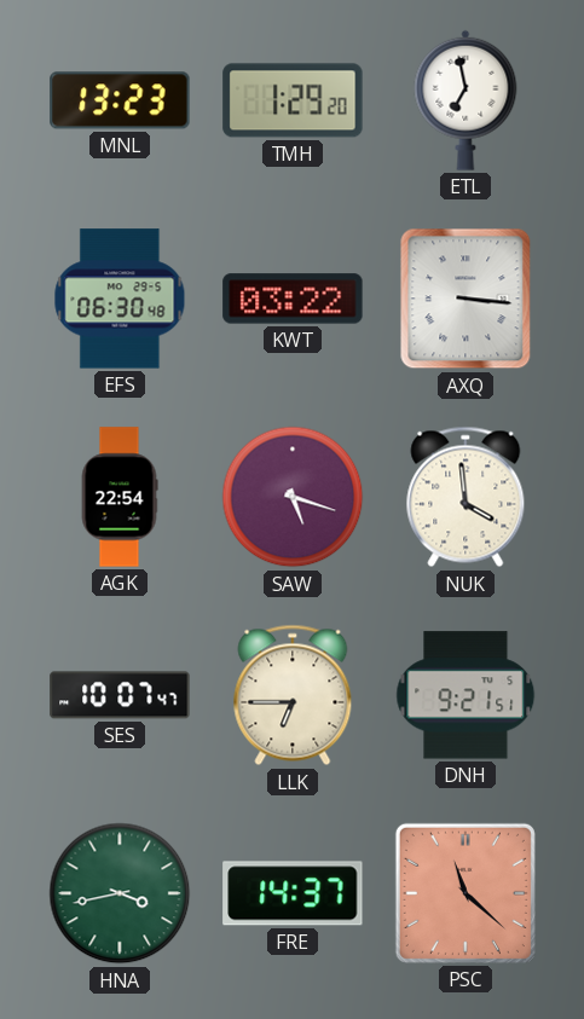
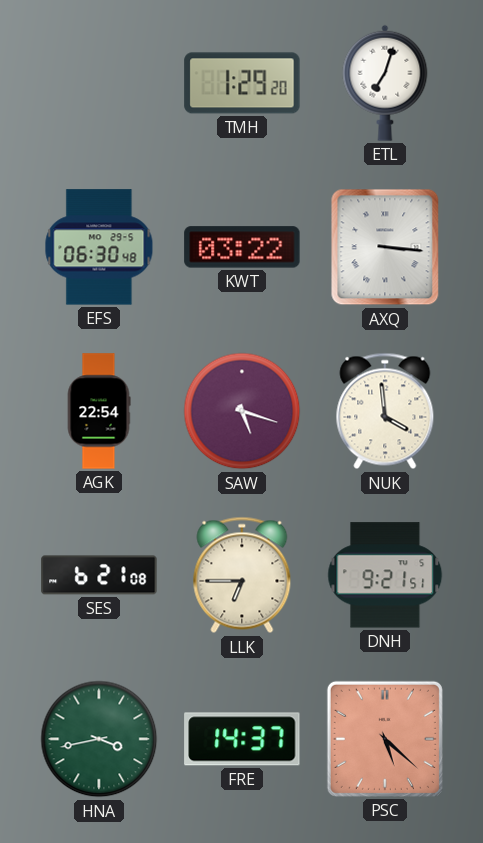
MNL: 13:23 -> none (120, 100)
ETL: 6:58 -> 7:03 (385, 83)
SES: 10:07 -> 6:21 (99, 575)
PSC: 11:22 -> 5:22 (385, 739)
